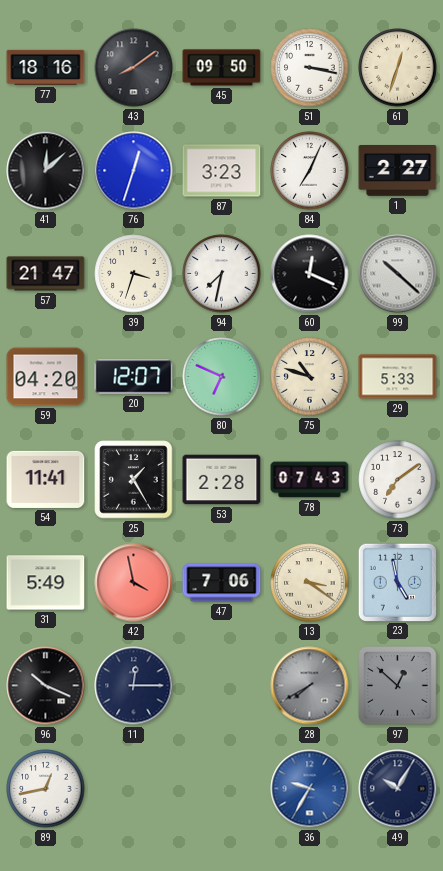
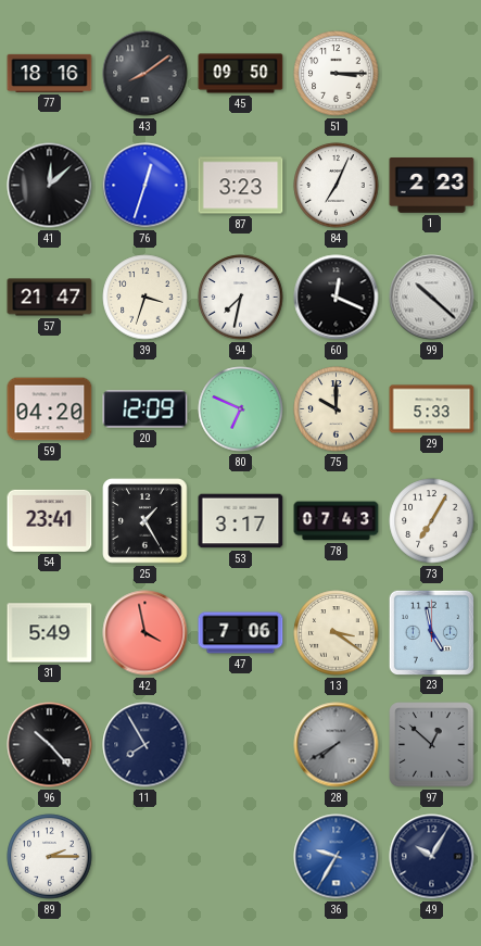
51: 3:17 -> 3:15 (337, 74)
61: 12:33 -> none (398, 68)
1: 2:27 -> 2:23 (432, 186)
20: 12:07 -> 12:09 (145, 409)
75: 10:48 -> 10:00 (337, 409)
54: 11:41 -> 23:41 (50, 520)
53: 2:28 -> 3:17 (241, 521)
73: 7:09 -> 7:05 (432, 521)
96: 10:19 -> 10:23 (50, 745)
11: 12:15 -> 7:55 (145, 745)
89: 12:43 -> 2:15 (50, 857)
